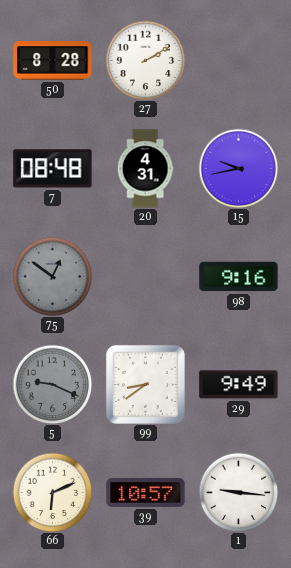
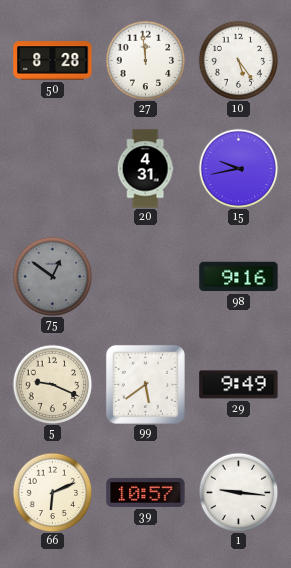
27: 2:10 -> 11:59 (145, 60)
10: none -> 5:24 (238, 60)
7: 08:48 -> none (53, 169)
5 dial: grey -> cream (52, 384)
99: 8:39 -> 5:39 (145, 384)
